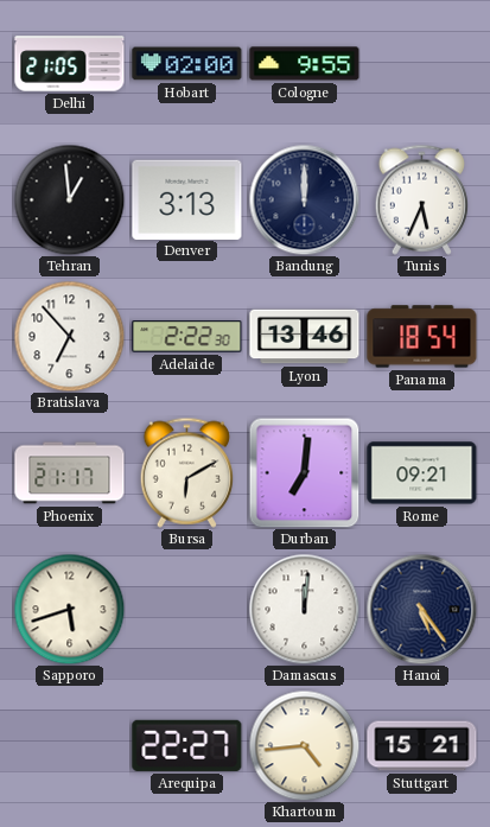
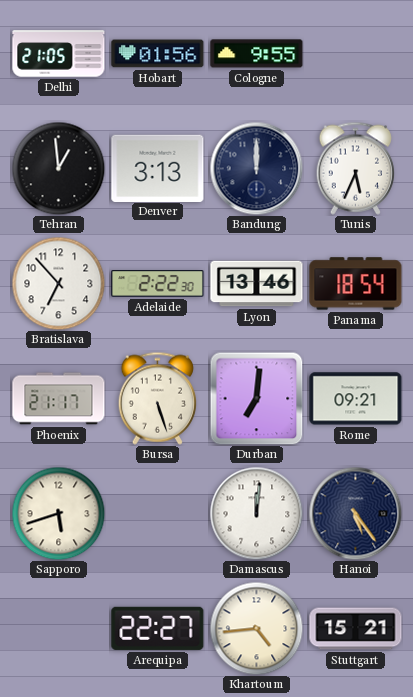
Hobart: 02:00 -> 01:56 (158, 54)
Bursa: 6:10 -> 5:27 (157, 398)
